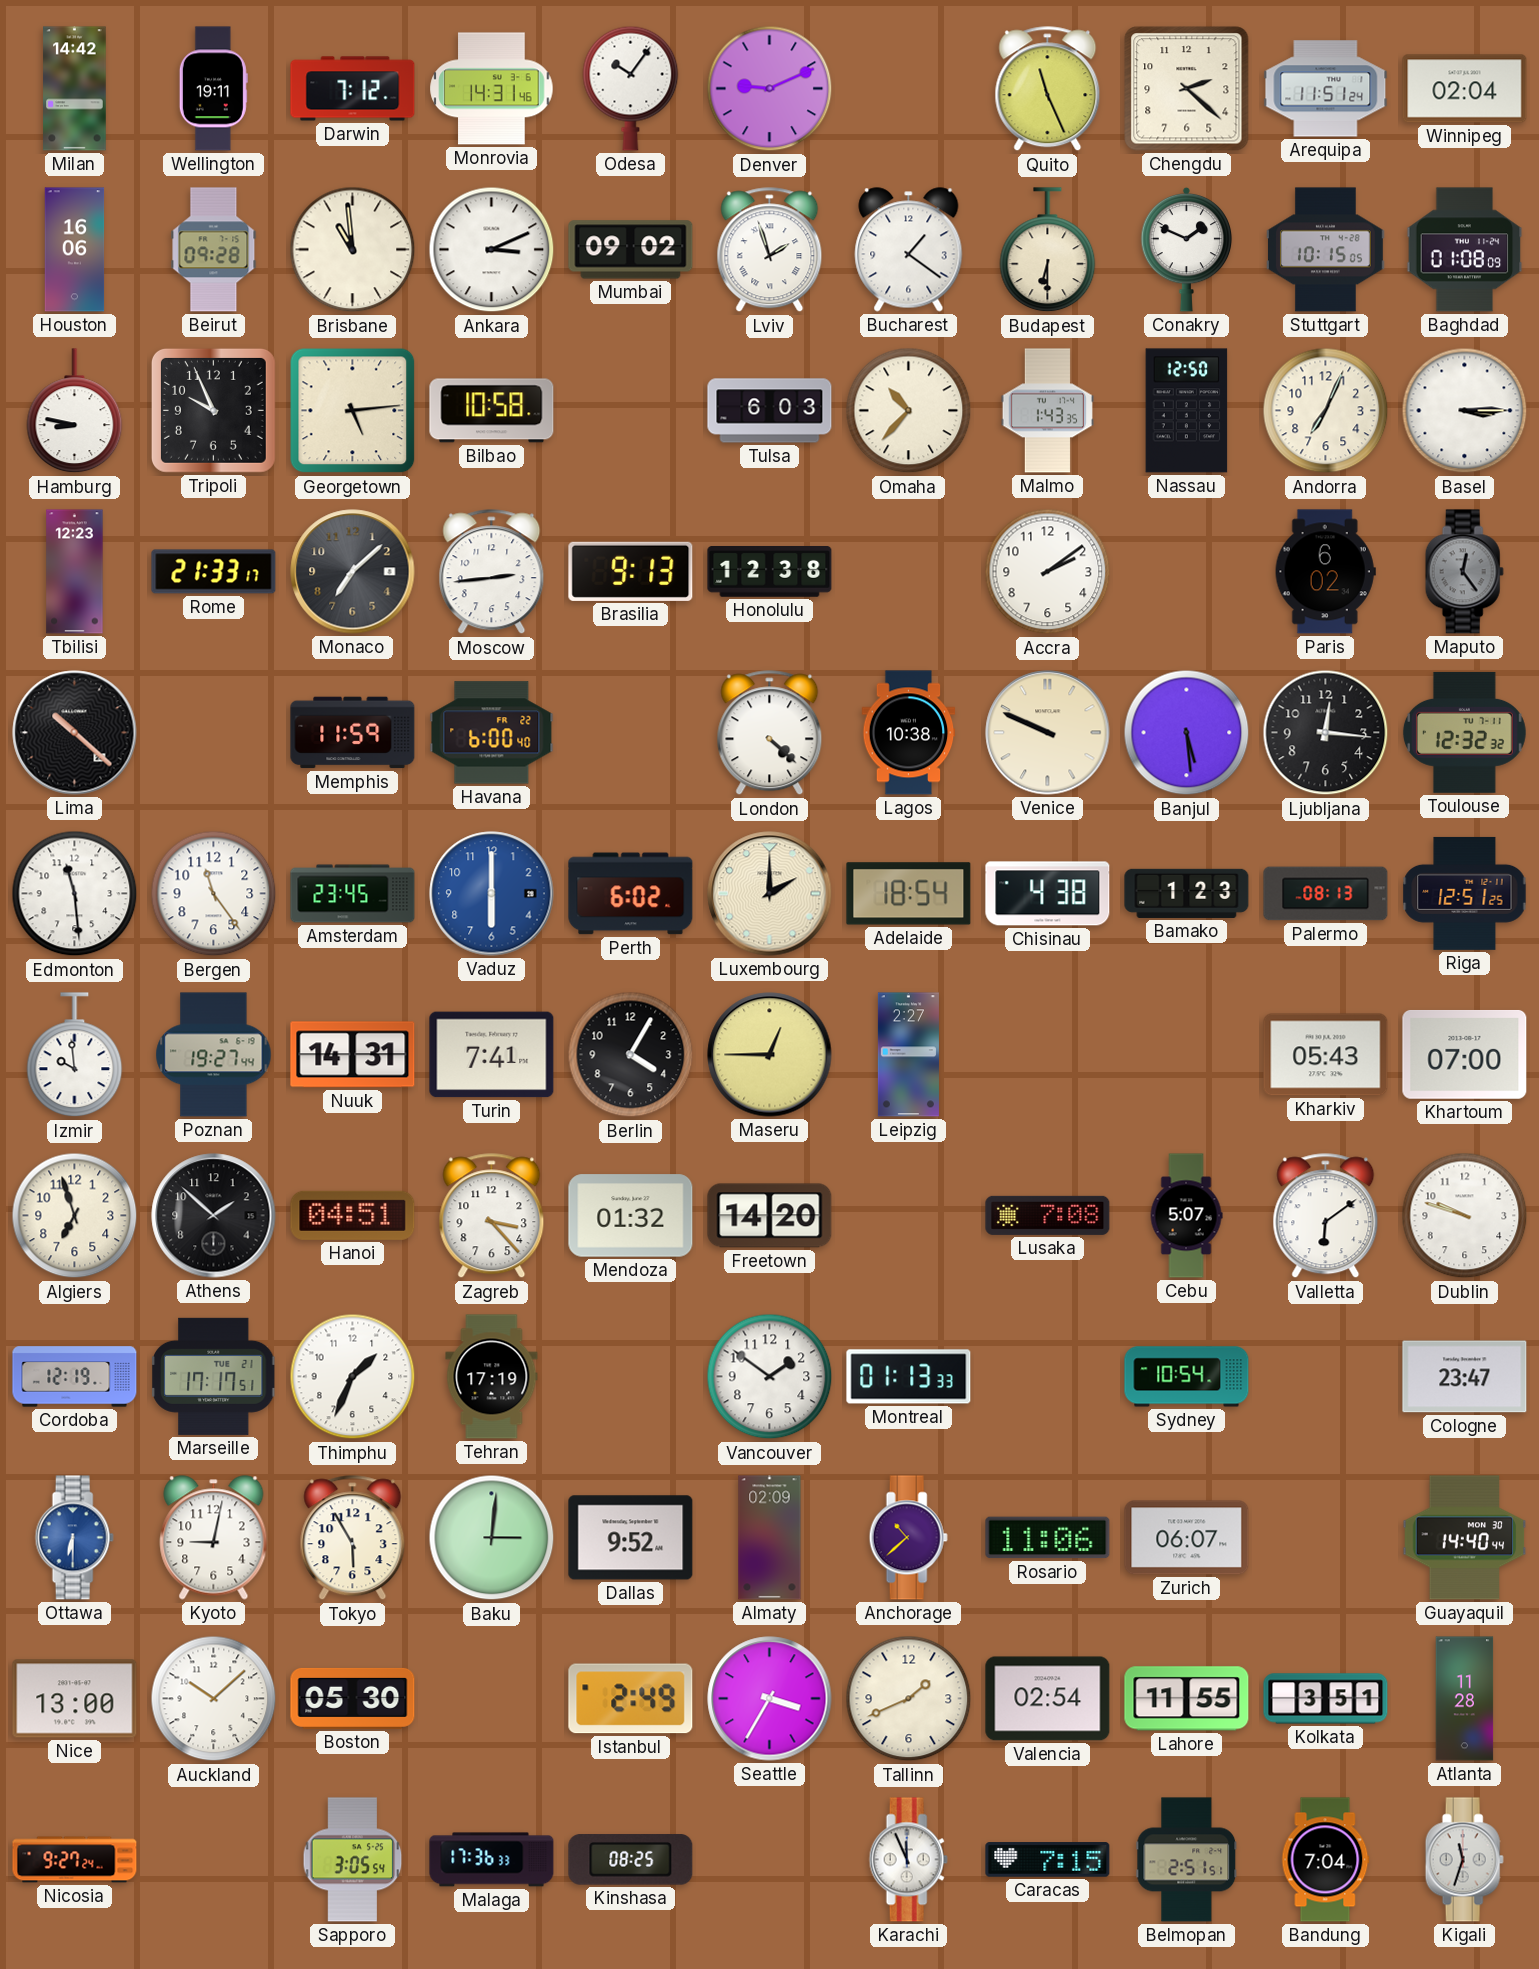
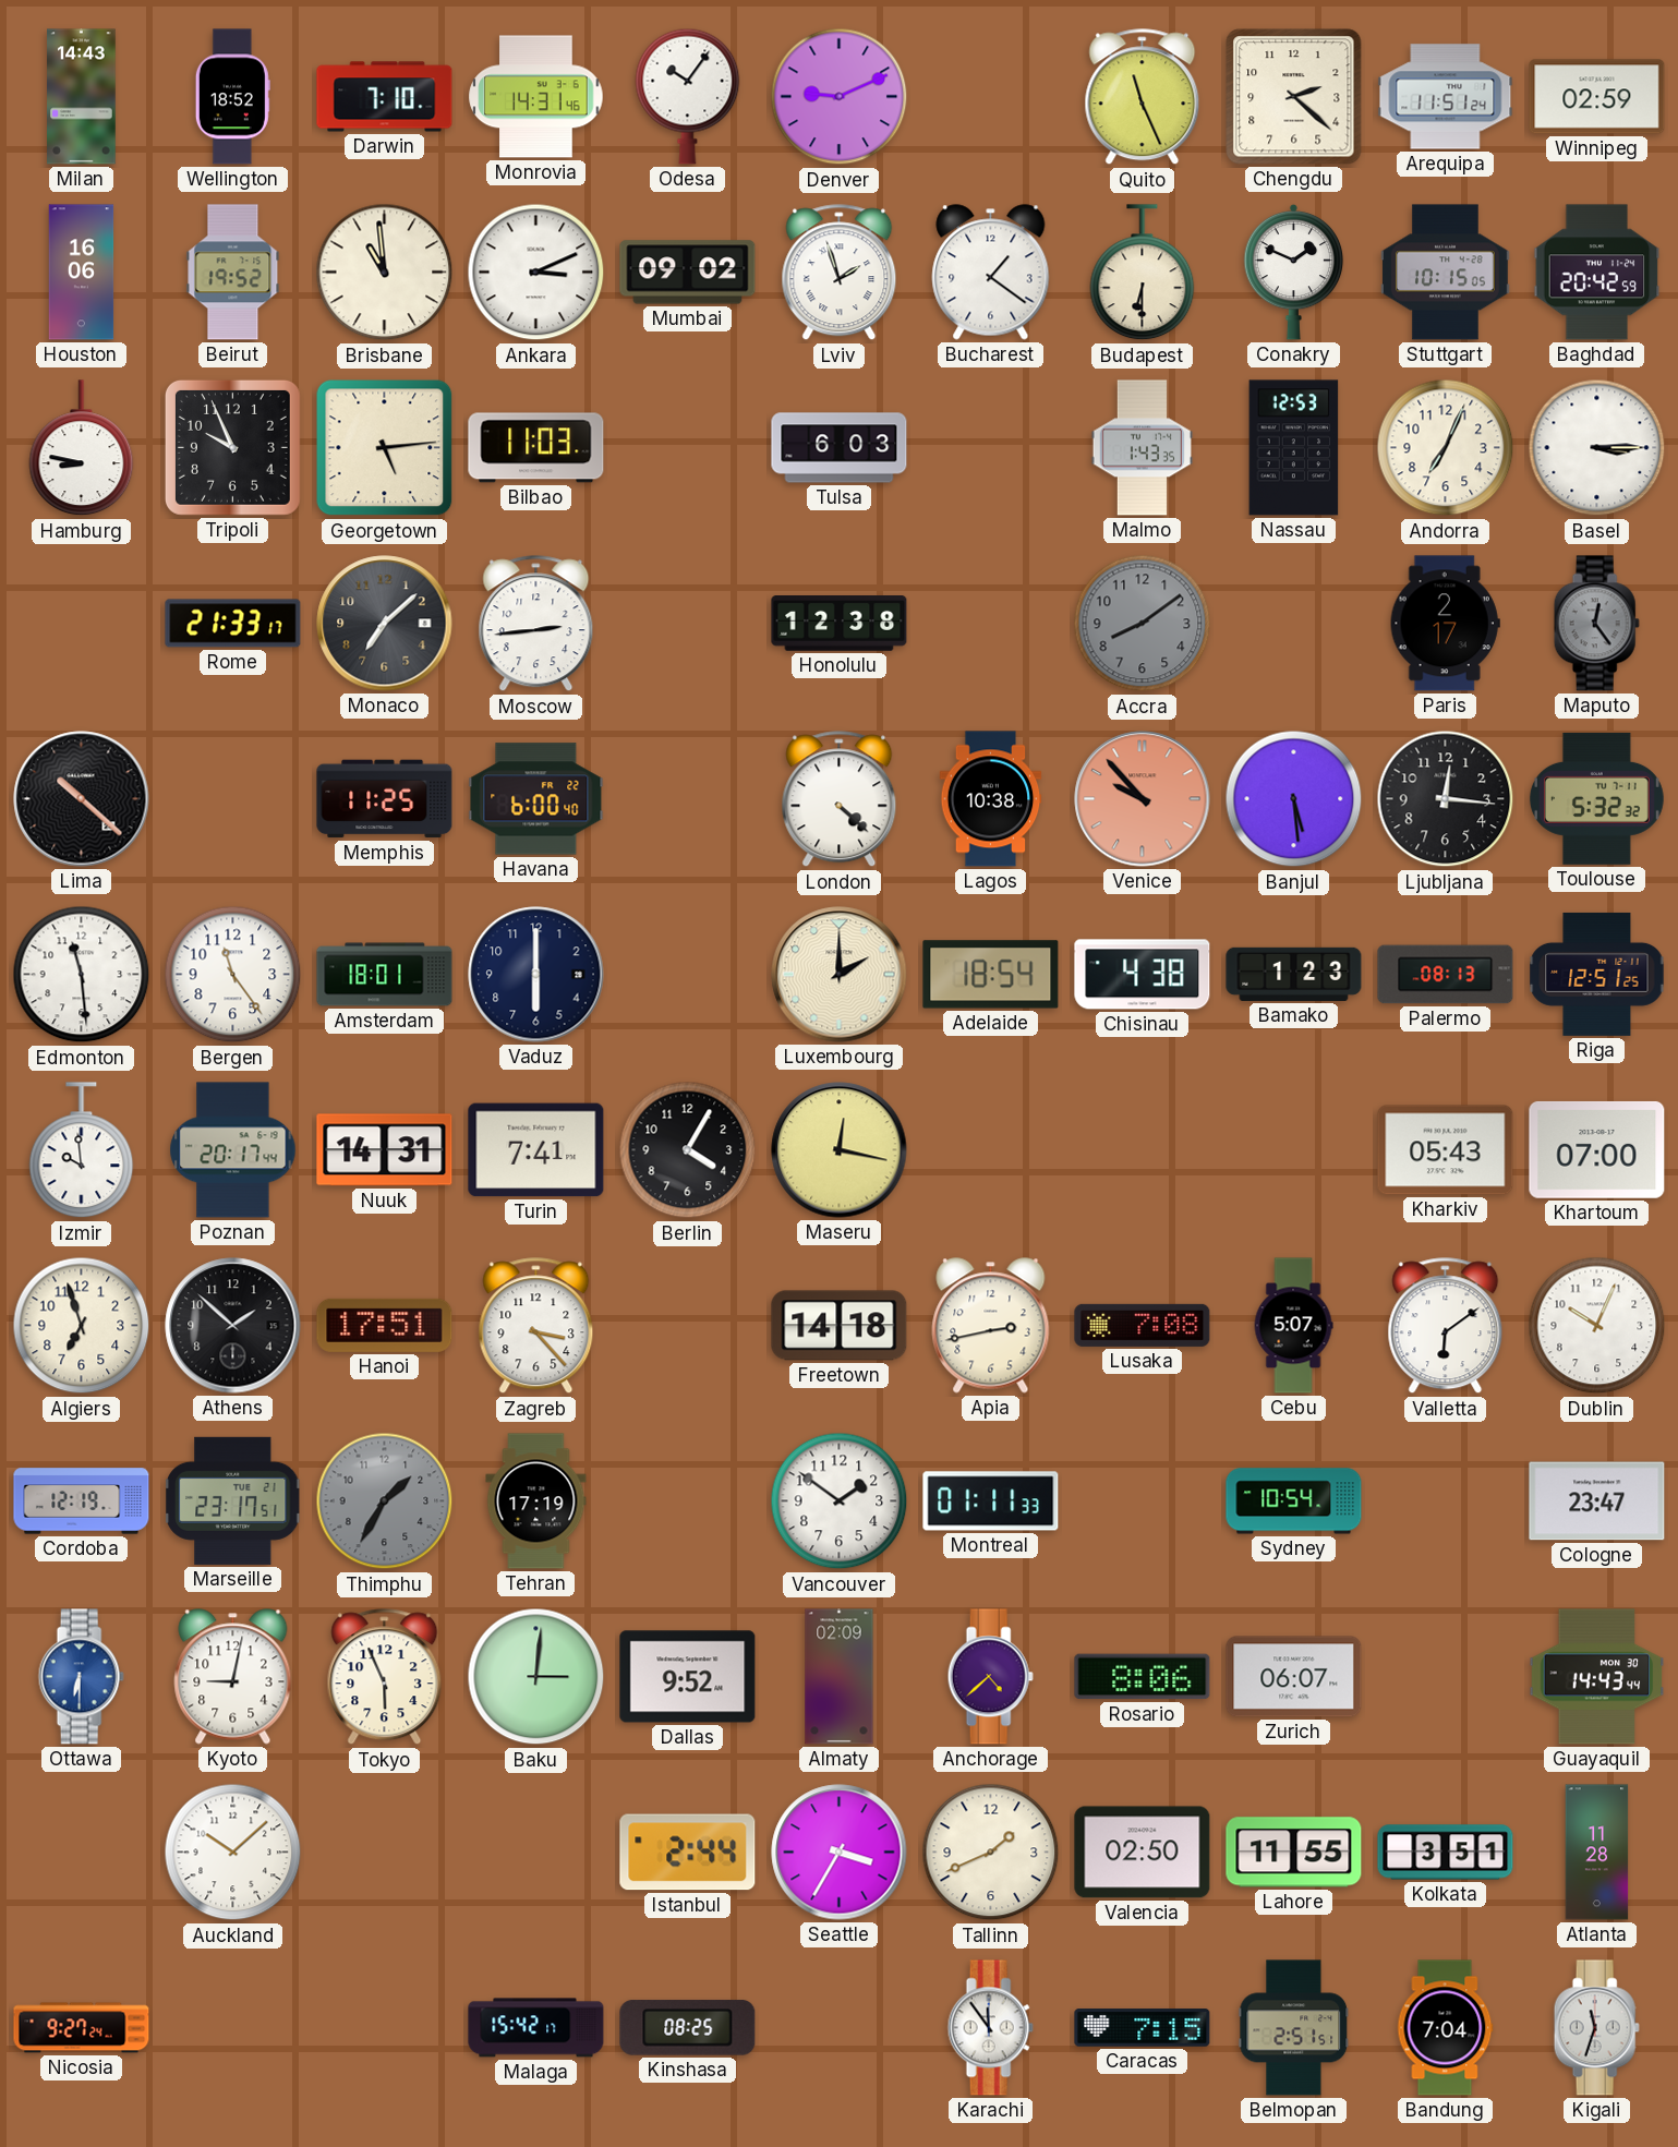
Milan: 14:42 -> 14:43 (82, 97)
Wellington: 19:11 -> 18:52 (232, 97)
Darwin: 7:12 -> 7:10 (385, 97)
Winnipeg: 02:04 -> 02:59 (1597, 97)
Beirut: 09:28 -> 19:52 (233, 273)
Baghdad: 01:08 -> 20:42 (1597, 273)
Bilbao: 10:58 -> 11:03 (536, 448)
Omaha: 10:37 -> none (909, 411)
Nassau: 12:50 -> 12:53 (1294, 448)
Tbilisi: 12:23 -> none (75, 572)
Brasilia: 9:13 -> none (631, 571)
Accra: 2:09 -> 8:09 (1143, 624)
Accra dial: white -> grey (1143, 624)
Paris: 6:02 -> 2:17 (1445, 624)
Memphis: 11:59 -> 11:25 (385, 799)
Venice: 9:49 -> 9:53 (1143, 799)
Venice dial: cream -> salmon (1143, 799)
Toulouse: 12:32 -> 5:32 (1596, 798)
Amsterdam: 23:45 -> 18:01 (385, 975)
Vaduz dial: blue -> navy (536, 975)
Perth: 6:02 -> none (631, 894)
Poznan: 19:27 -> 20:17 (233, 1150)
Maseru: 12:45 -> 12:17 (840, 1150)
Leipzig: 2:27 -> none (908, 1055)
Hanoi: 04:51 -> 17:51 (385, 1325)
Mendoza: 01:32 -> none (631, 1216)
Freetown: 14:20 -> 14:18 (840, 1326)
Apia: none -> 2:43 (991, 1326)
Dublin: 9:48 -> 10:04 (1597, 1326)
Marseille: 17:17 -> 23:17 (233, 1500)
Thimphu: 1:34 -> 1:35 (385, 1501)
Thimphu dial: white -> grey (385, 1501)
Montreal: 01:13 -> 01:11 (991, 1501)
Tokyo: 5:55 -> 5:56 (385, 1677)
Anchorage: 10:38 -> 4:38 (990, 1677)
Rosario: 11:06 -> 8:06 (1143, 1677)
Guayaquil: 14:40 -> 14:43 (1597, 1677)
Nice: 13:00 -> none (75, 1699)
Boston: 05:30 -> none (353, 1698)
Istanbul: 2:49 -> 2:44 (688, 1853)
Valencia: 02:54 -> 02:50 (1143, 1853)
Sapporo: 3:05 -> none (353, 1860)
Malaga: 17:36 -> 15:42 (536, 2028)
Karachi: 11:56 -> 11:54 (990, 2028)
